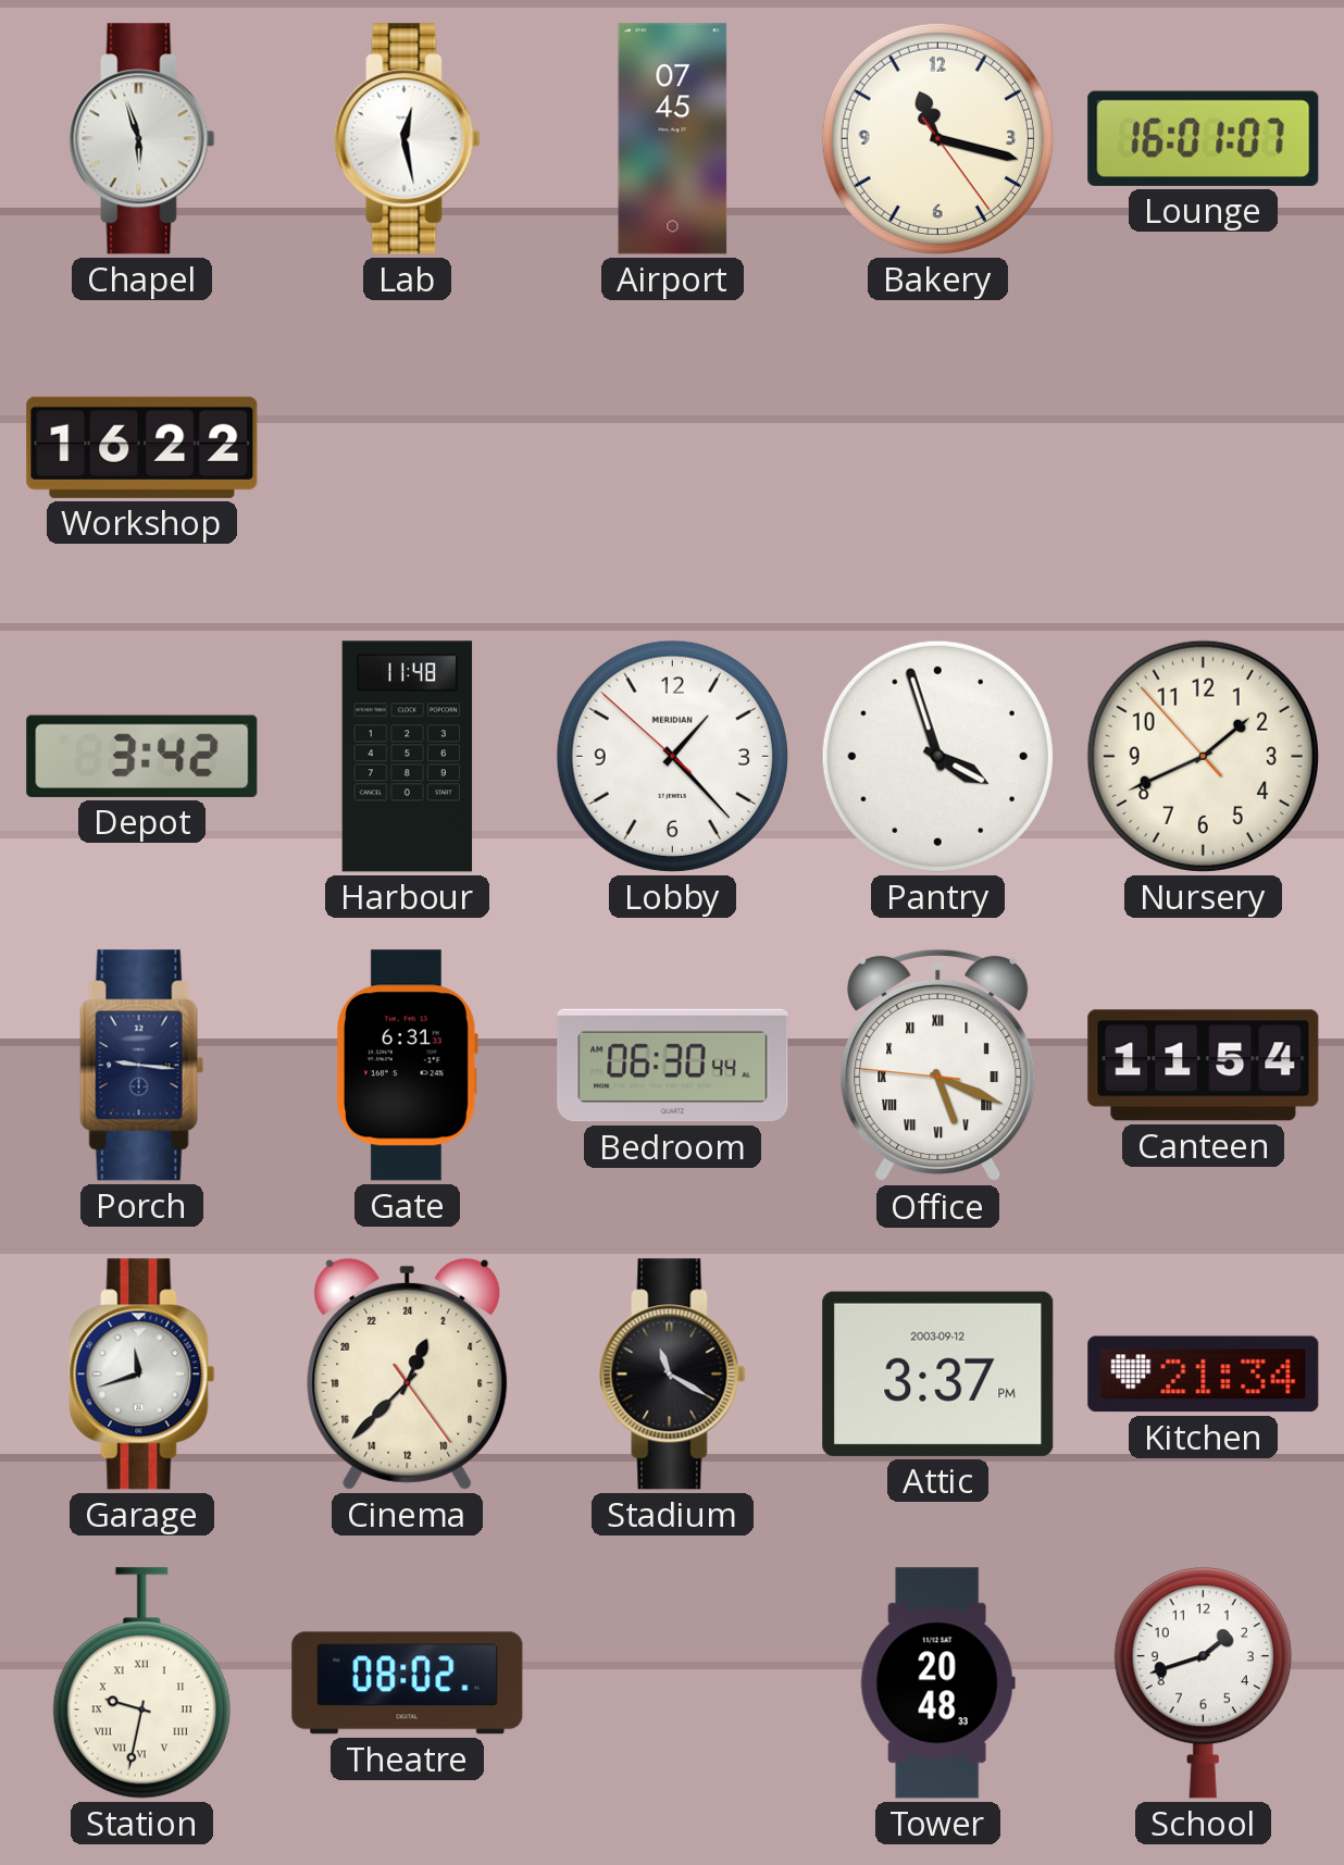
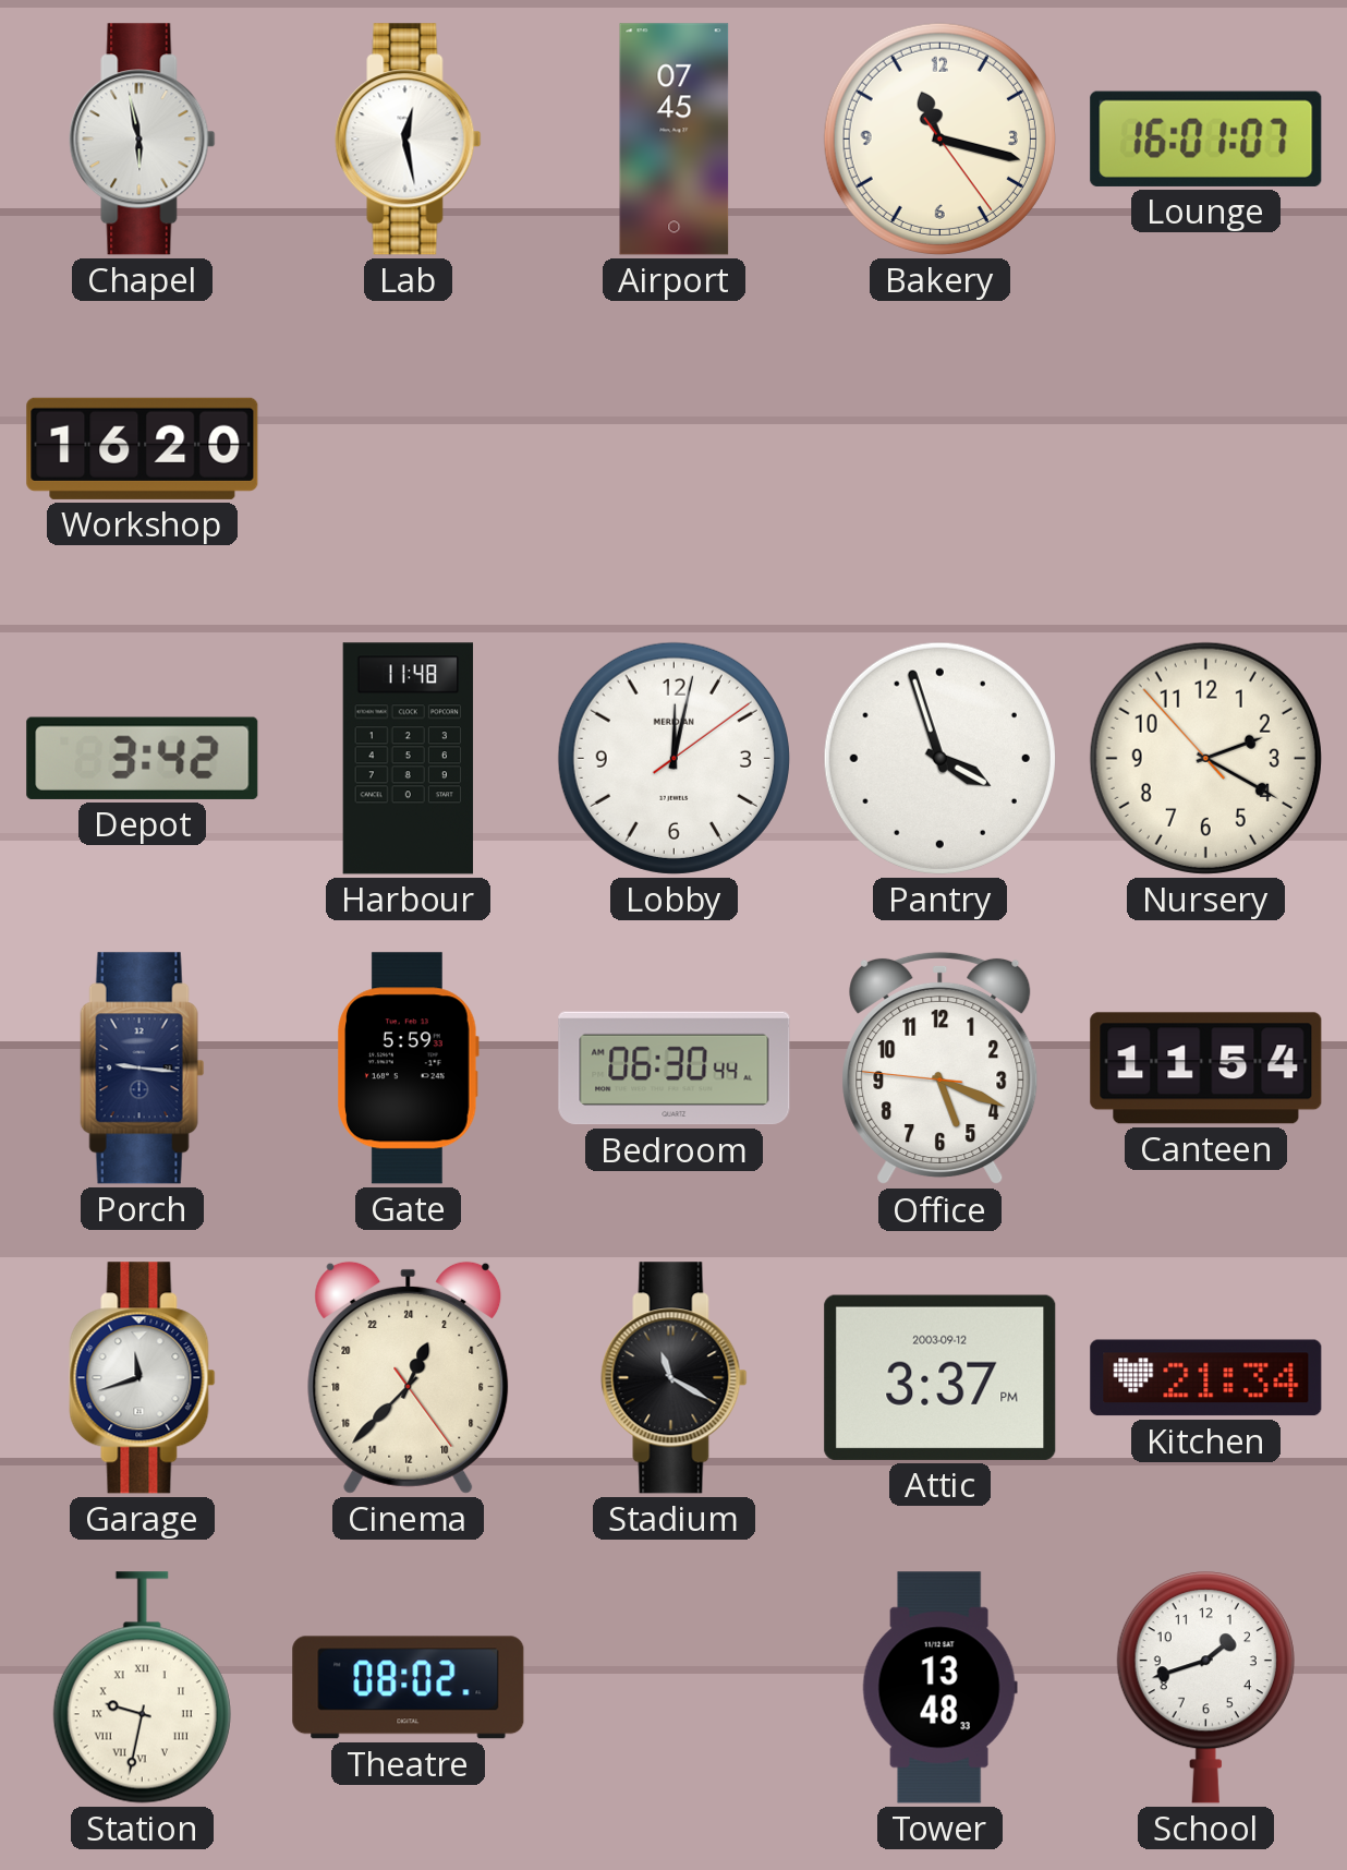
Chapel: 5:57 -> 5:58 (143, 140)
Workshop: 16:22 -> 16:20 (143, 448)
Lobby: 1:22 -> 12:02 (673, 758)
Nursery: 1:40 -> 2:19 (1205, 758)
Gate: 6:31 -> 5:59 (408, 1069)
Office numerals: Roman -> Arabic (941, 1069)
Tower: 20:48 -> 13:48 (939, 1688)
